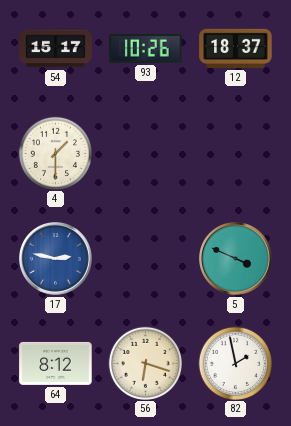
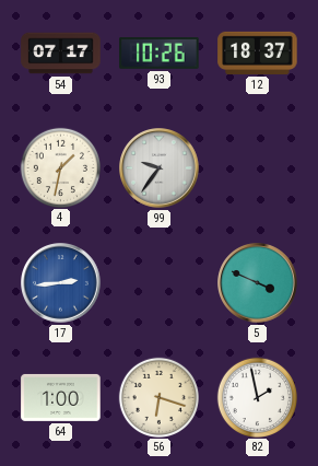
54: 15:17 -> 07:17 (61, 54)
4: 1:30 -> 1:32 (60, 167)
99: none -> 9:36 (160, 168)
17: 2:47 -> 2:44 (61, 283)
64: 8:12 -> 1:00 (61, 397)
